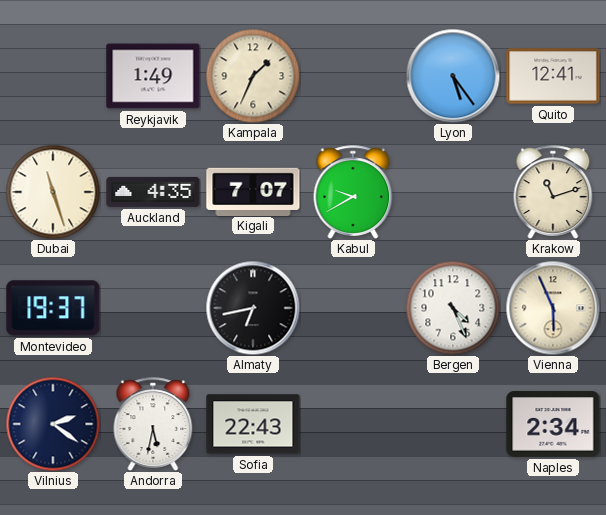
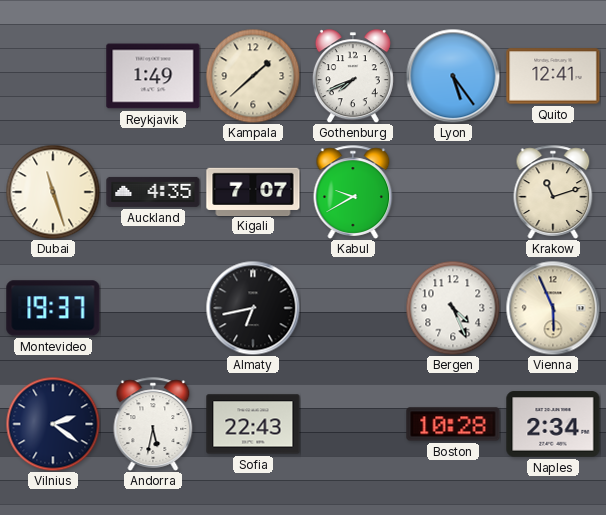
Kampala: 1:34 -> 1:38 (253, 76)
Gothenburg: none -> 7:41 (353, 76)
Boston: none -> 10:28 (453, 424)
